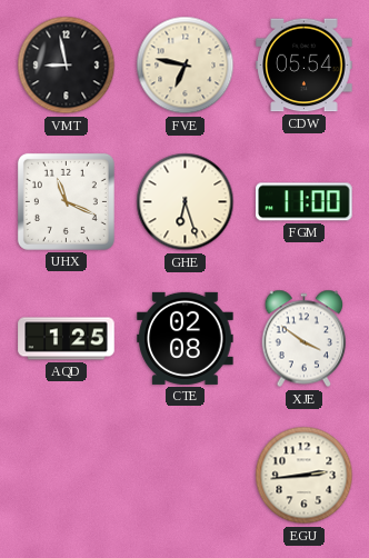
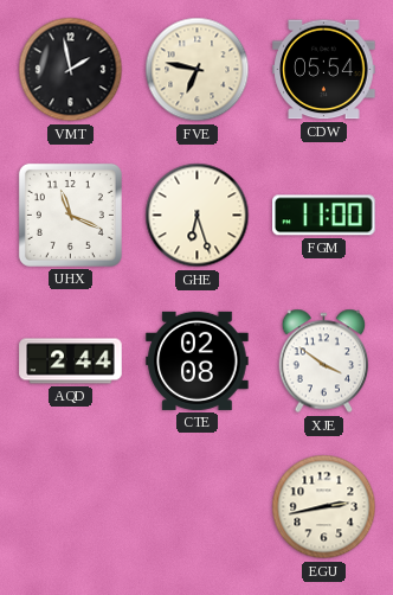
VMT: 8:58 -> 1:58 (71, 70)
AQD: 1:25 -> 2:44 (71, 362)
EGU: 2:44 -> 2:43 (324, 507)
